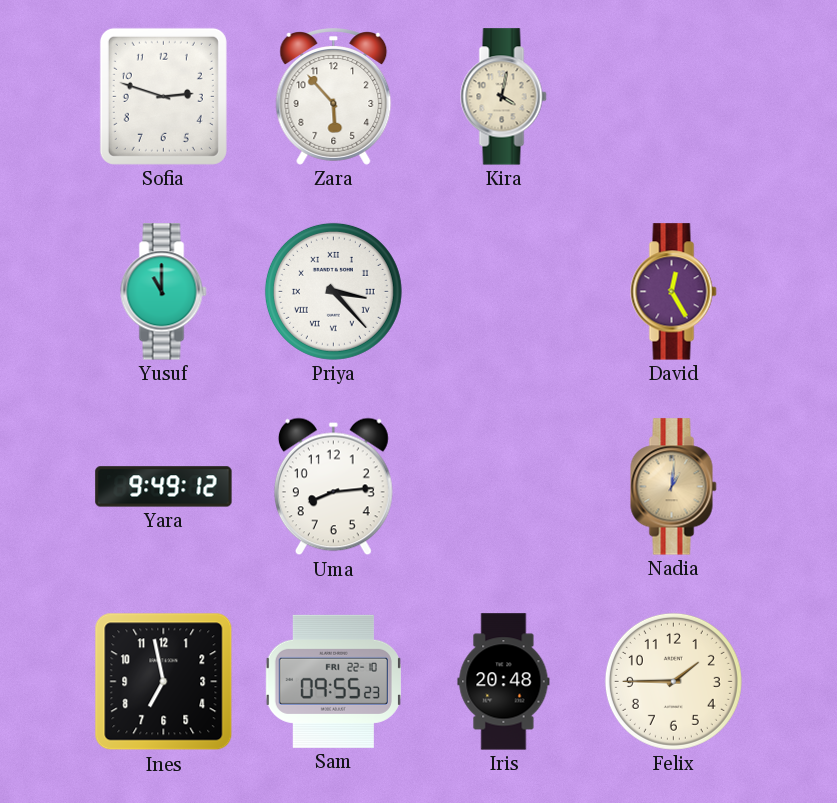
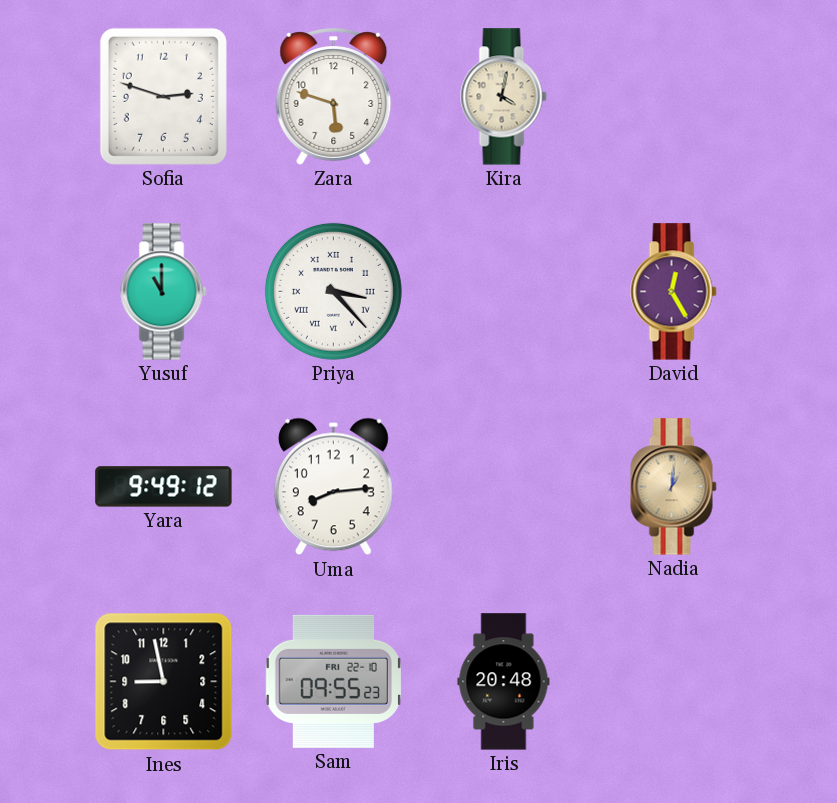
Zara: 5:53 -> 5:48 (334, 97)
Ines: 6:58 -> 8:58 (164, 682)
Felix: 1:45 -> none (673, 681)
